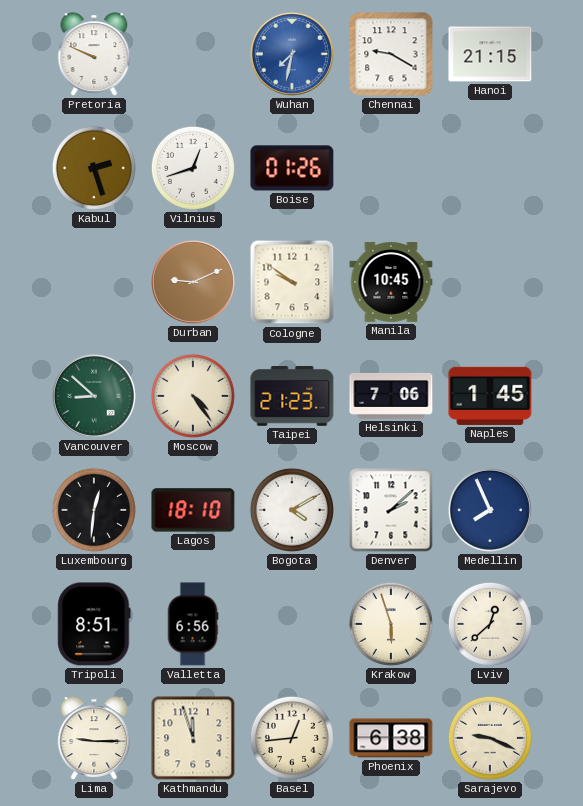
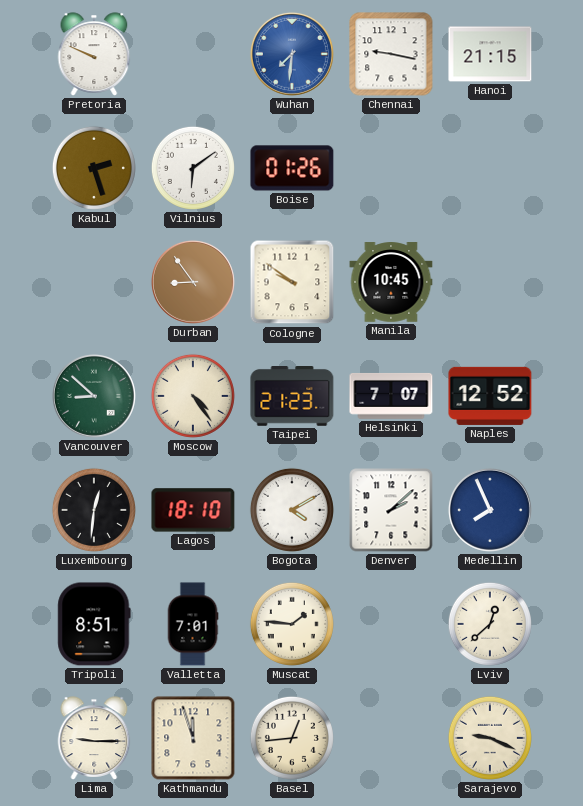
Wuhan: 7:32 -> 7:31 (292, 54)
Chennai: 9:20 -> 9:17 (391, 54)
Vilnius: 12:42 -> 6:09 (193, 168)
Durban: 9:11 -> 8:54 (193, 282)
Helsinki: 7:06 -> 7:07 (391, 396)
Naples: 1:45 -> 12:52 (490, 396)
Valletta: 6:56 -> 7:01 (193, 624)
Muscat: none -> 1:46 (292, 624)
Krakow: 5:57 -> none (391, 624)
Phoenix: 6:38 -> none (391, 738)
